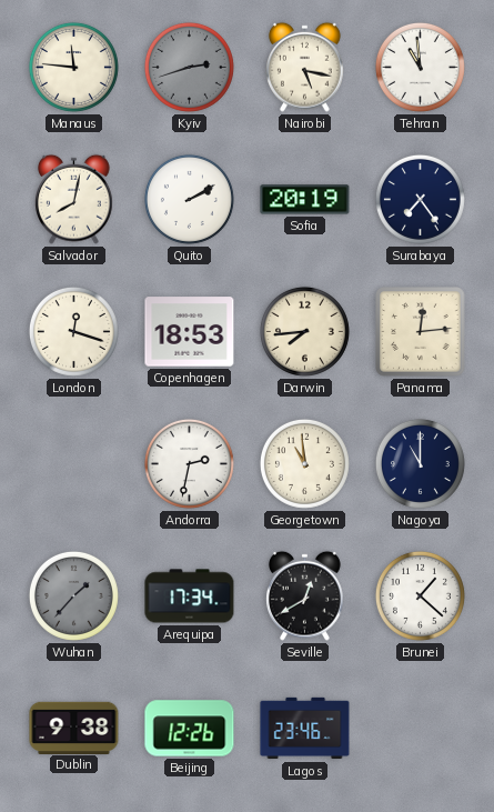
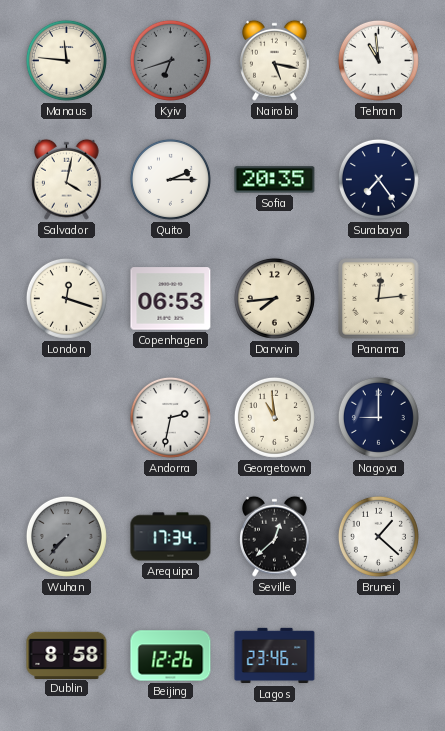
Kyiv: 2:42 -> 6:42 (170, 60)
Salvador: 8:02 -> 4:02 (67, 179)
Quito: 2:10 -> 2:15 (170, 179)
Sofia: 20:19 -> 20:35 (275, 180)
Copenhagen: 18:53 -> 06:53 (171, 299)
Nagoya: 11:00 -> 9:00 (378, 417)
Wuhan: 1:37 -> 7:37 (66, 536)
Seville: 12:40 -> 12:38 (275, 536)
Dublin: 9:38 -> 8:58 (67, 655)
